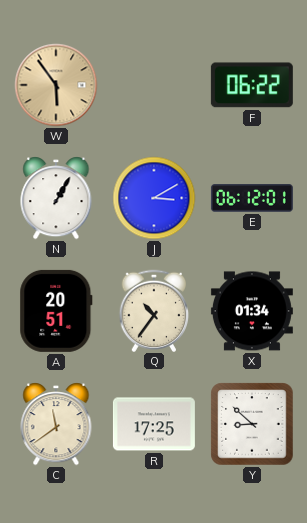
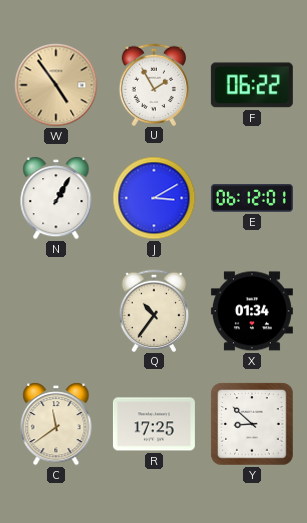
W: 5:54 -> 4:54 (56, 85)
U: none -> 1:55 (154, 84)
A: 20:51 -> none (56, 311)
